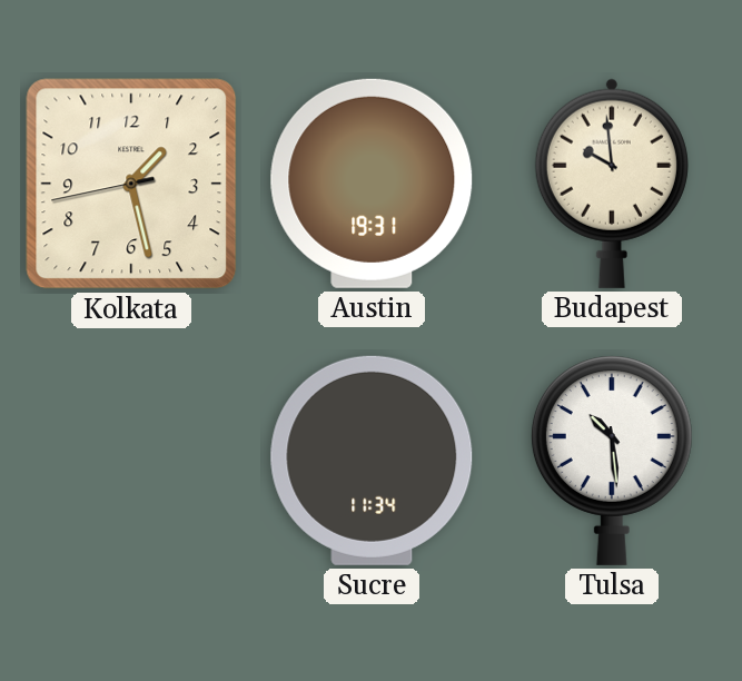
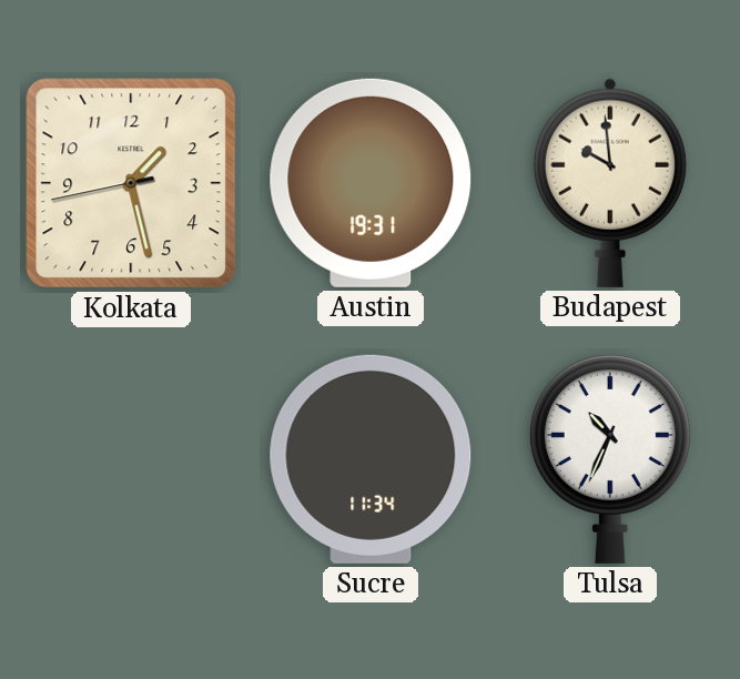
Tulsa: 10:29 -> 10:34 (610, 459)
